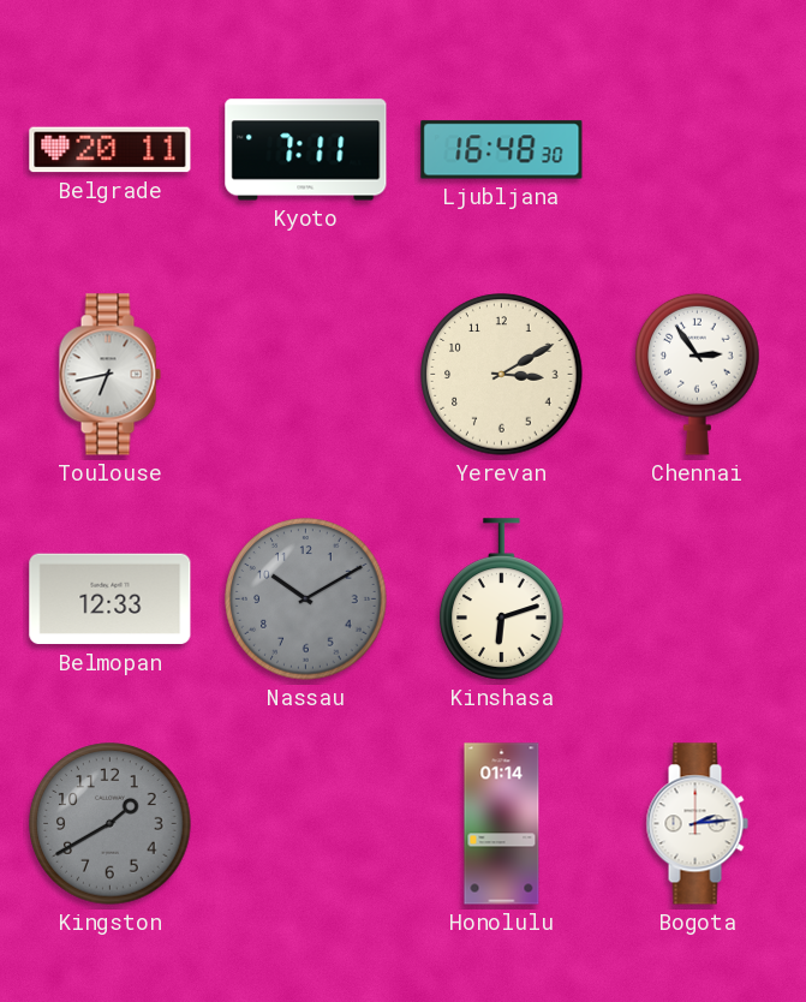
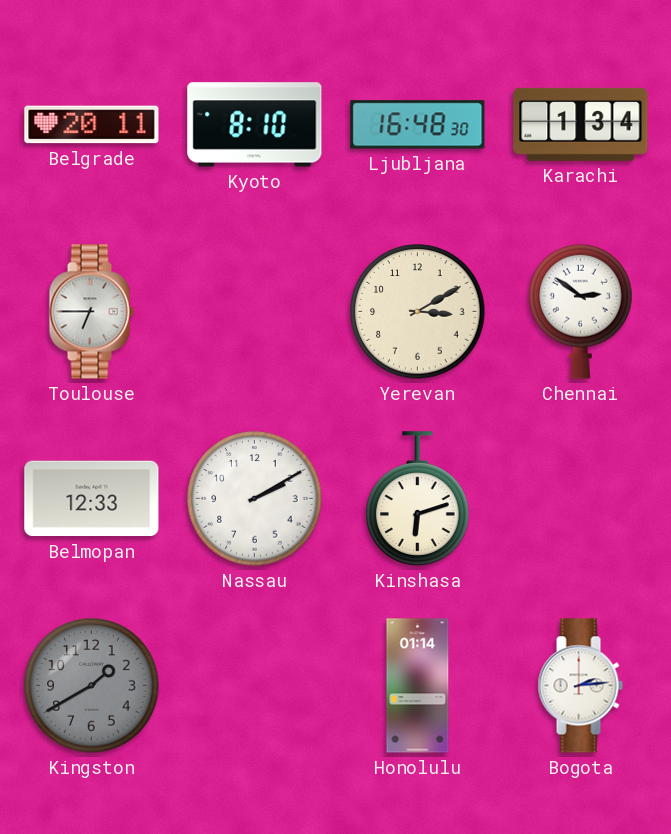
Kyoto: 7:11 -> 8:10 (255, 125)
Karachi: none -> 1:34 (581, 124)
Toulouse: 6:43 -> 6:45 (91, 312)
Chennai: 2:54 -> 2:51 (581, 311)
Nassau: 10:10 -> 2:10 (255, 499)
Nassau dial: grey -> white (255, 499)
